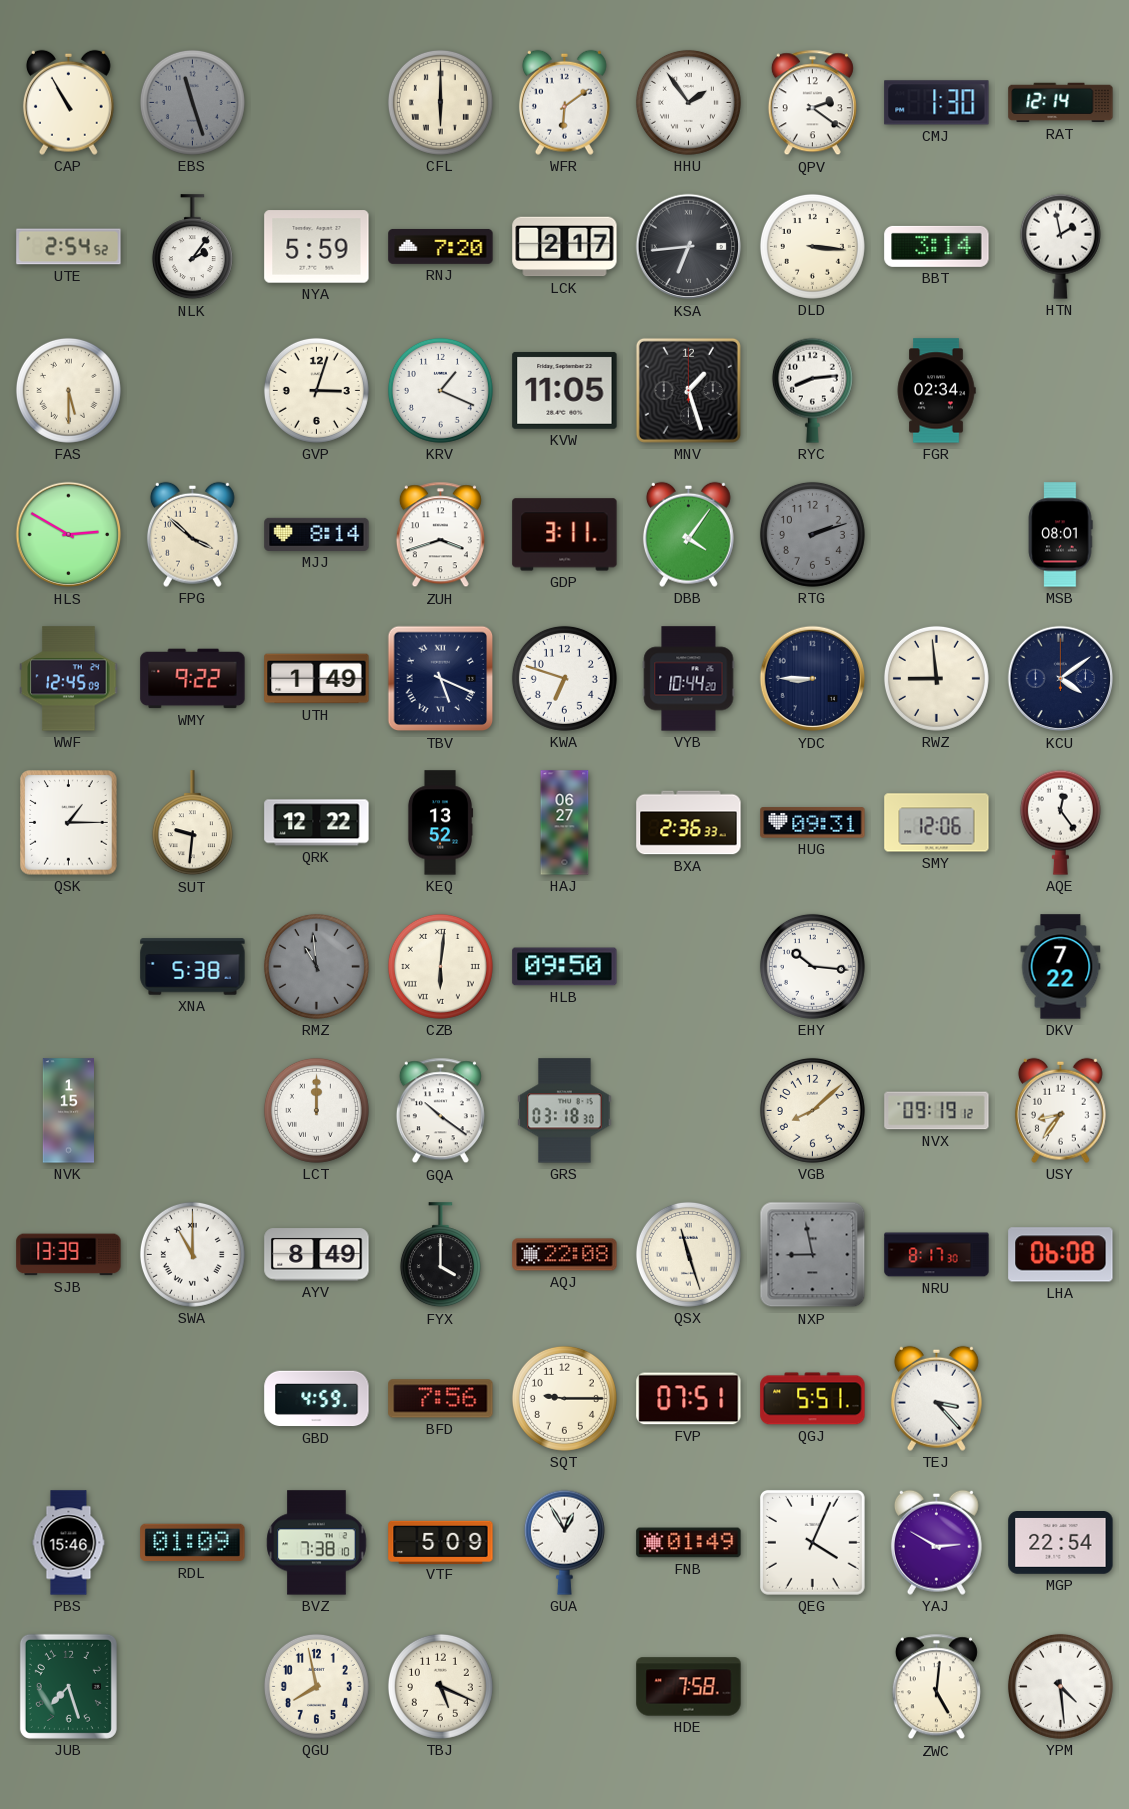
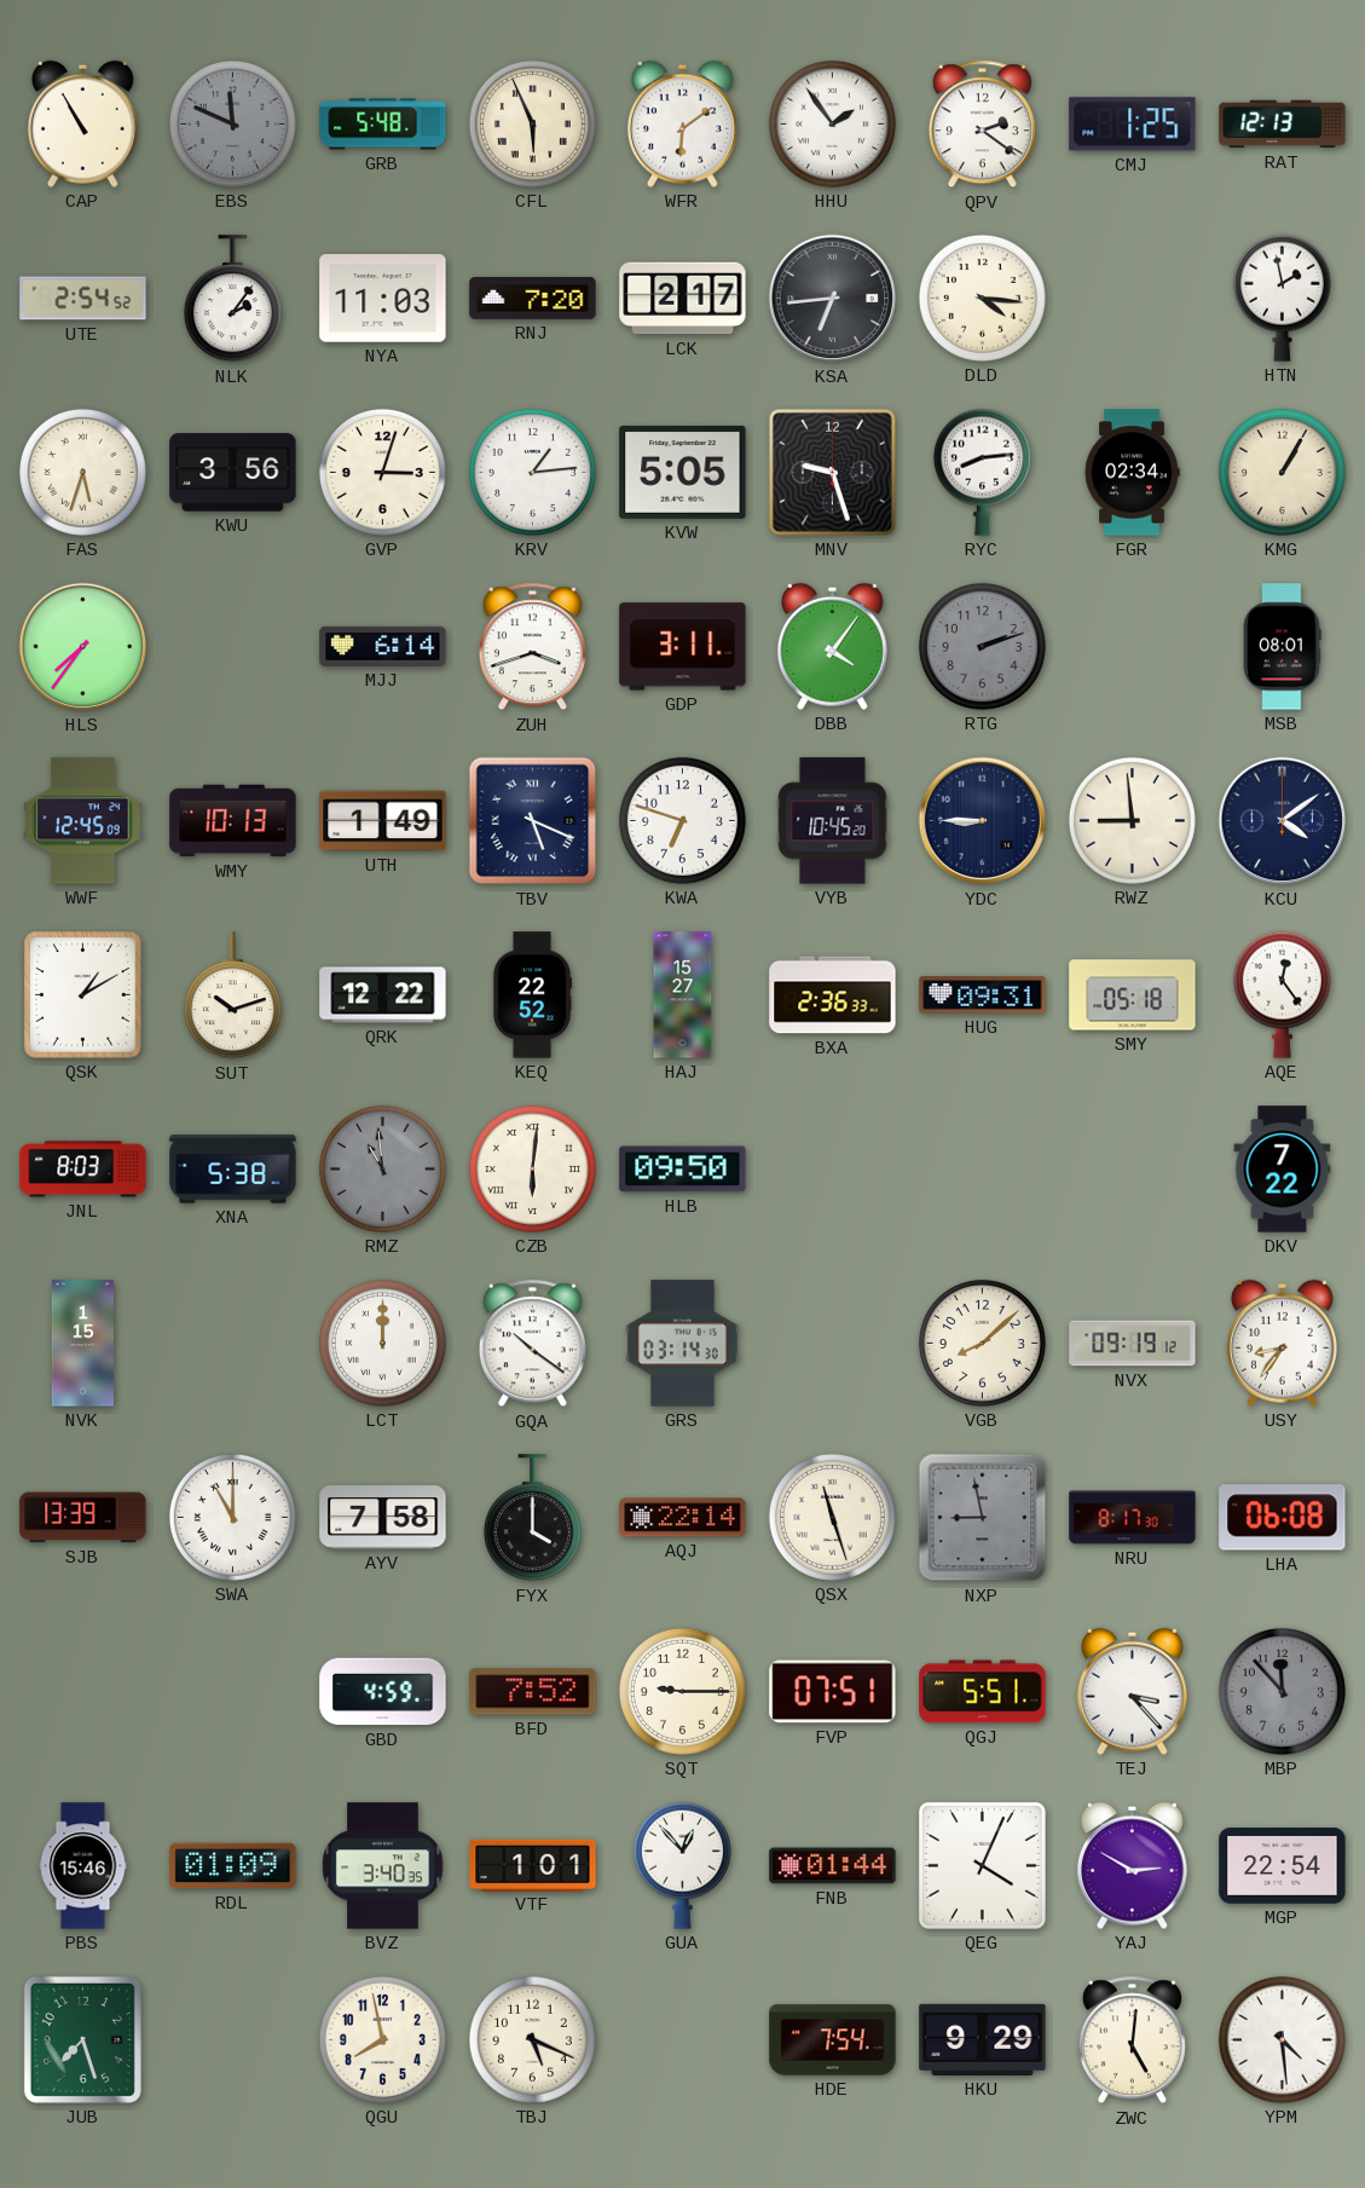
EBS: 11:27 -> 11:49 (232, 123)
GRB: none -> 5:48 (383, 125)
CFL: 6:00 -> 5:56 (532, 123)
CMJ: 1:30 -> 1:25 (1133, 125)
RAT: 12:14 -> 12:13 (1283, 125)
NYA: 5:59 -> 11:03 (383, 299)
DLD: 3:16 -> 4:16 (982, 298)
BBT: 3:14 -> none (937, 246)
FAS: 5:30 -> 5:33 (82, 472)
KWU: none -> 3:56 (233, 473)
KRV: 1:19 -> 1:14 (532, 472)
KVW: 11:05 -> 5:05 (683, 472)
MNV: 1:27 -> 9:27 (832, 472)
KMG: none -> 1:05 (1282, 472)
HLS: 2:50 -> 7:36 (83, 647)
FPG: 3:52 -> none (192, 534)
MJJ: 8:14 -> 6:14 (383, 646)
WMY: 9:22 -> 10:13 (233, 821)
VYB: 10:44 -> 10:45 (833, 821)
QSK: 1:15 -> 1:10 (83, 995)
SUT: 9:31 -> 10:12 (232, 995)
KEQ: 13:52 -> 22:52 (532, 995)
HAJ: 06:27 -> 15:27 (683, 995)
SMY: 12:06 -> 05:18 (1133, 995)
JNL: none -> 8:03 (83, 1170)
EHY: 10:16 -> none (812, 966)
GRS: 03:18 -> 03:14 (683, 1344)
AYV: 8:49 -> 7:58 (383, 1518)
AQJ: 22:08 -> 22:14 (683, 1518)
BFD: 7:56 -> 7:52 (533, 1692)
MBP: none -> 11:53 (1282, 1691)
BVZ: 7:38 -> 3:40 (383, 1866)
VTF: 5:09 -> 1:01 (533, 1865)
GUA: 12:55 -> 12:53 (682, 1865)
FNB: 01:49 -> 01:44 (833, 1866)
HDE: 7:58 -> 7:54 (833, 2040)
HKU: none -> 9:29 (983, 2039)
